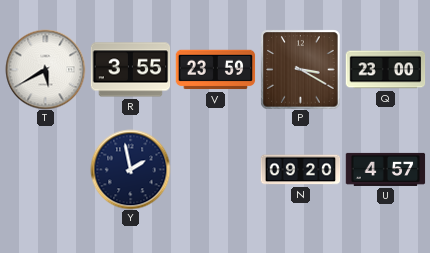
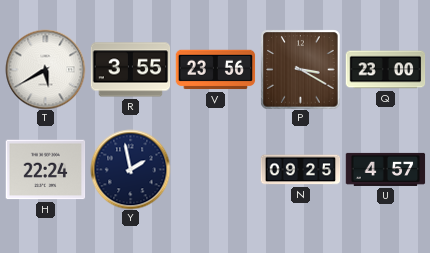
V: 23:59 -> 23:56 (215, 70)
H: none -> 22:24 (45, 170)
N: 09:20 -> 09:25 (300, 170)
